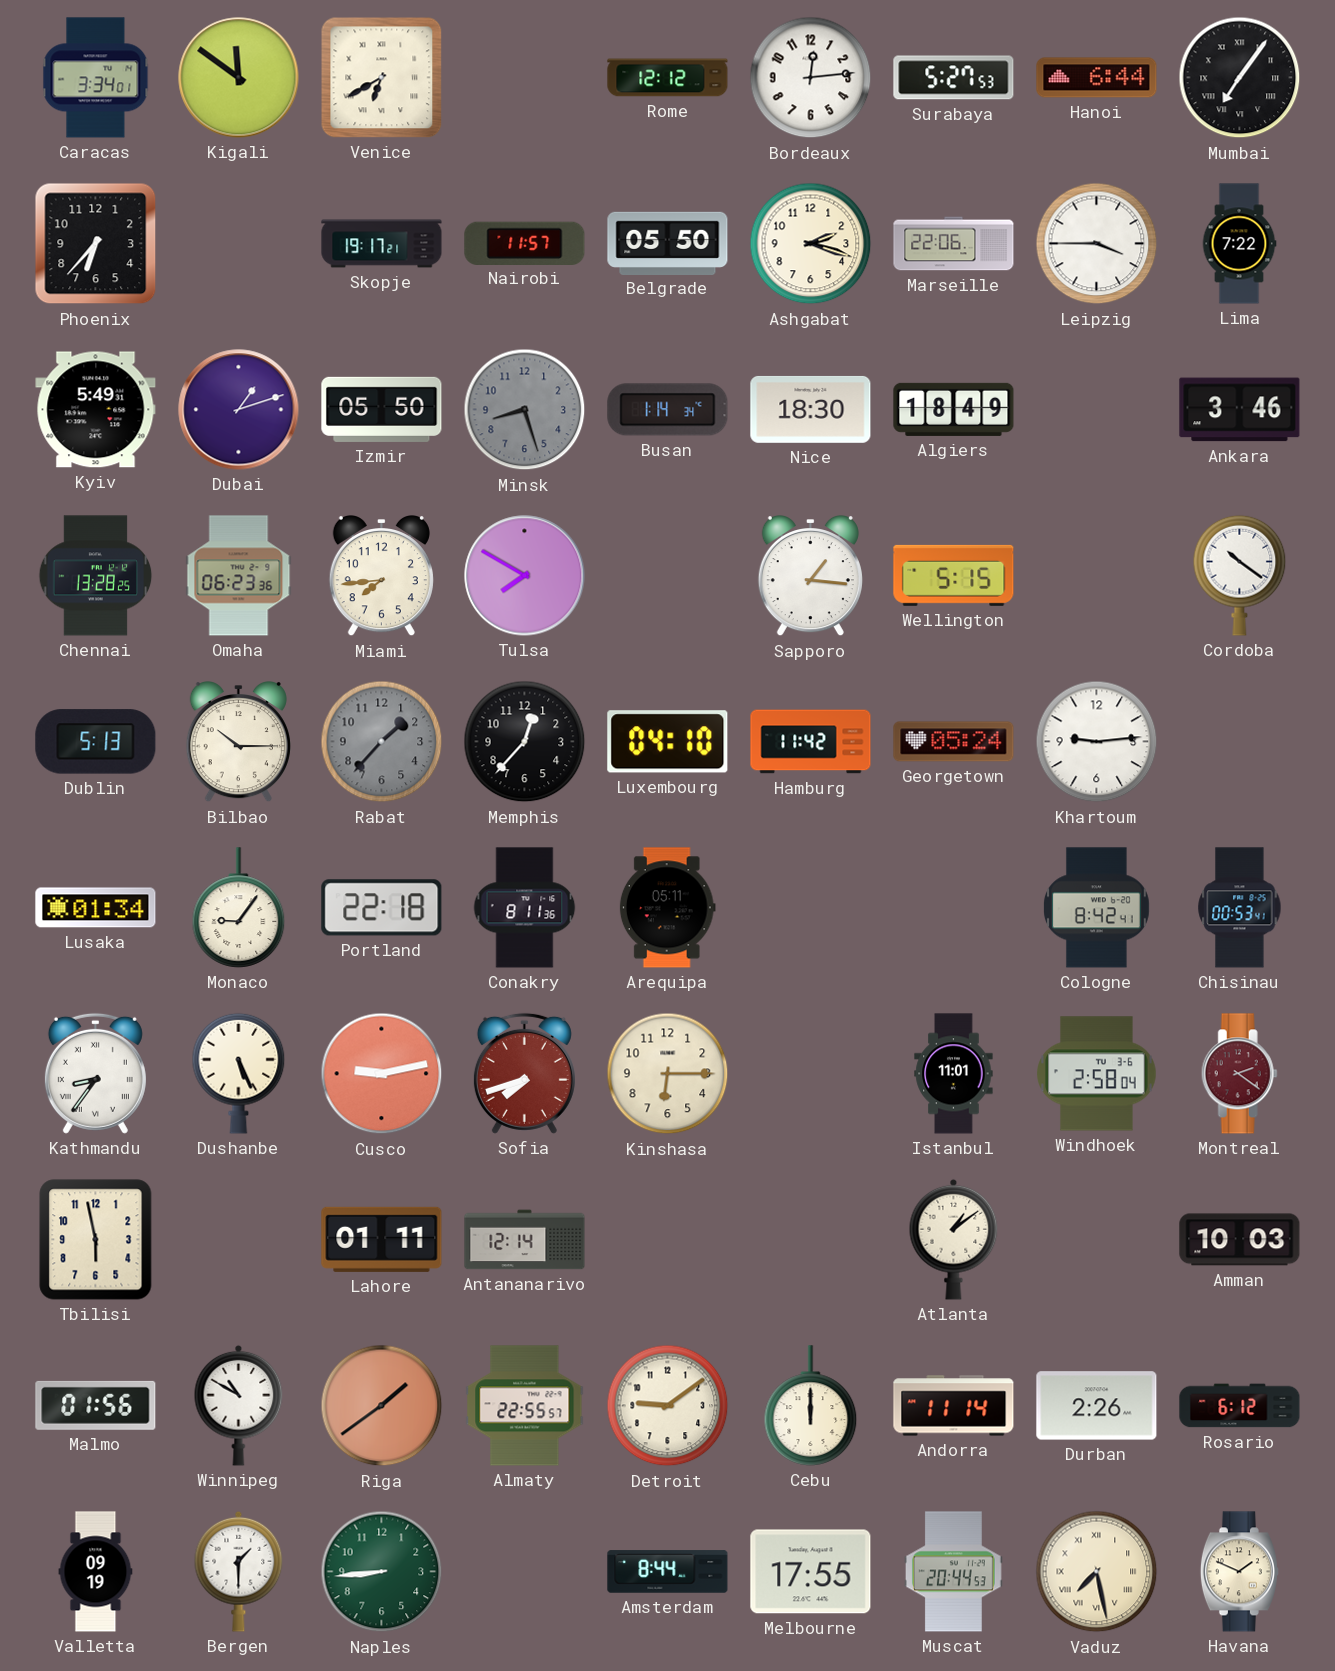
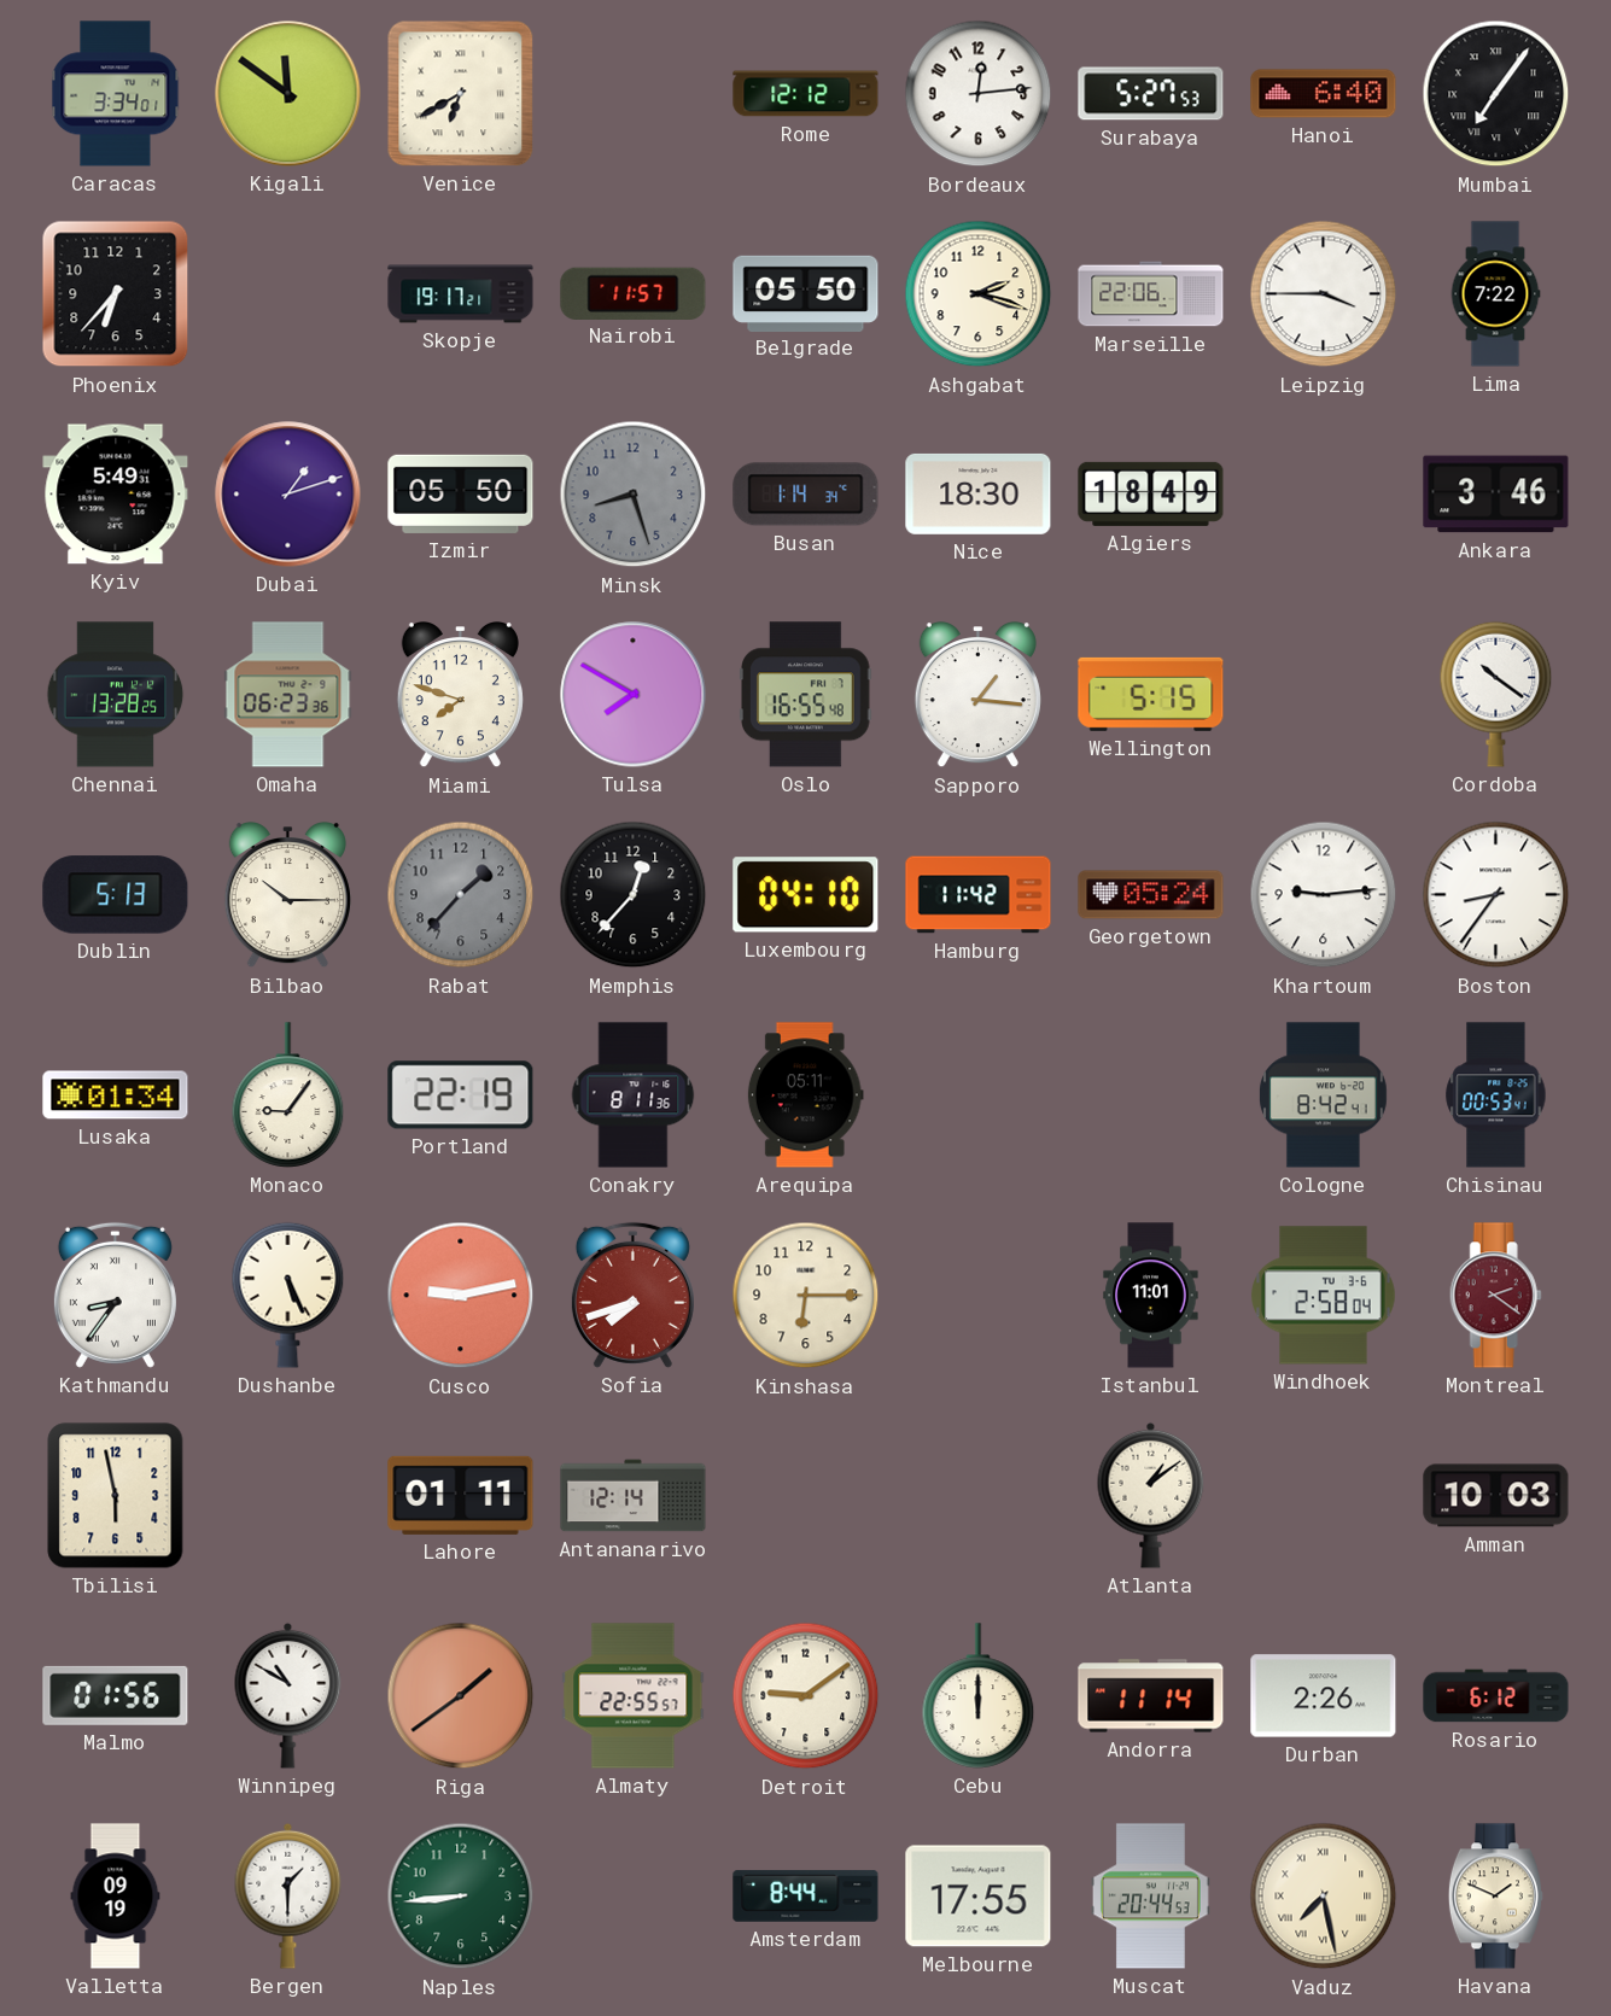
Hanoi: 6:44 -> 6:40 (1324, 94)
Miami: 7:44 -> 7:48 (460, 696)
Oslo: none -> 16:55 (806, 695)
Boston: none -> 8:36 (1496, 895)
Portland: 22:18 -> 22:19 (461, 1095)
